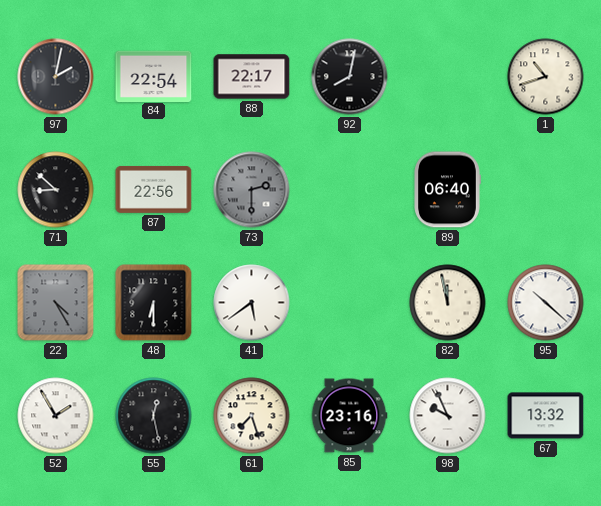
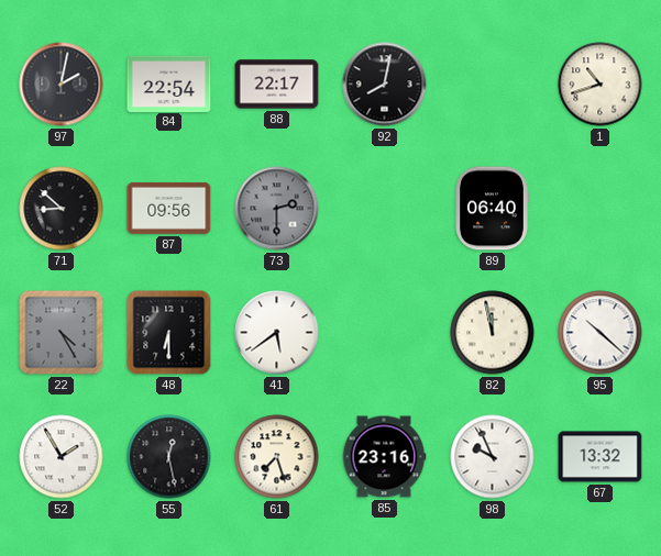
87: 22:56 -> 09:56 (169, 208)
